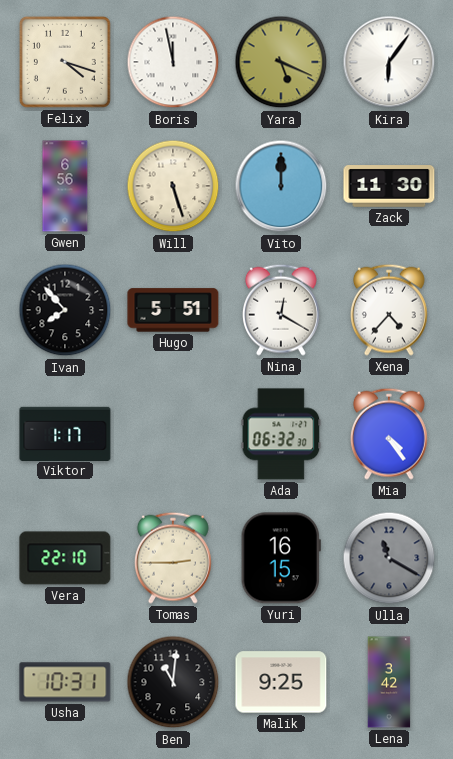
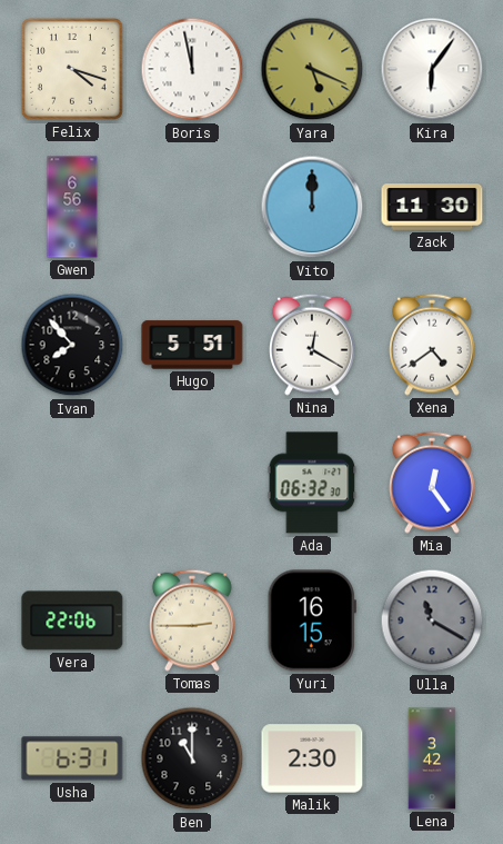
Will: 5:27 -> none (173, 186)
Xena: 4:37 -> 4:39 (432, 345)
Viktor: 1:17 -> none (65, 433)
Mia: 4:24 -> 12:24 (432, 483)
Vera: 22:10 -> 22:06 (72, 620)
Usha: 10:31 -> 6:31 (72, 758)
Ben: 11:01 -> 11:00 (192, 758)
Malik: 9:25 -> 2:30 (312, 758)
